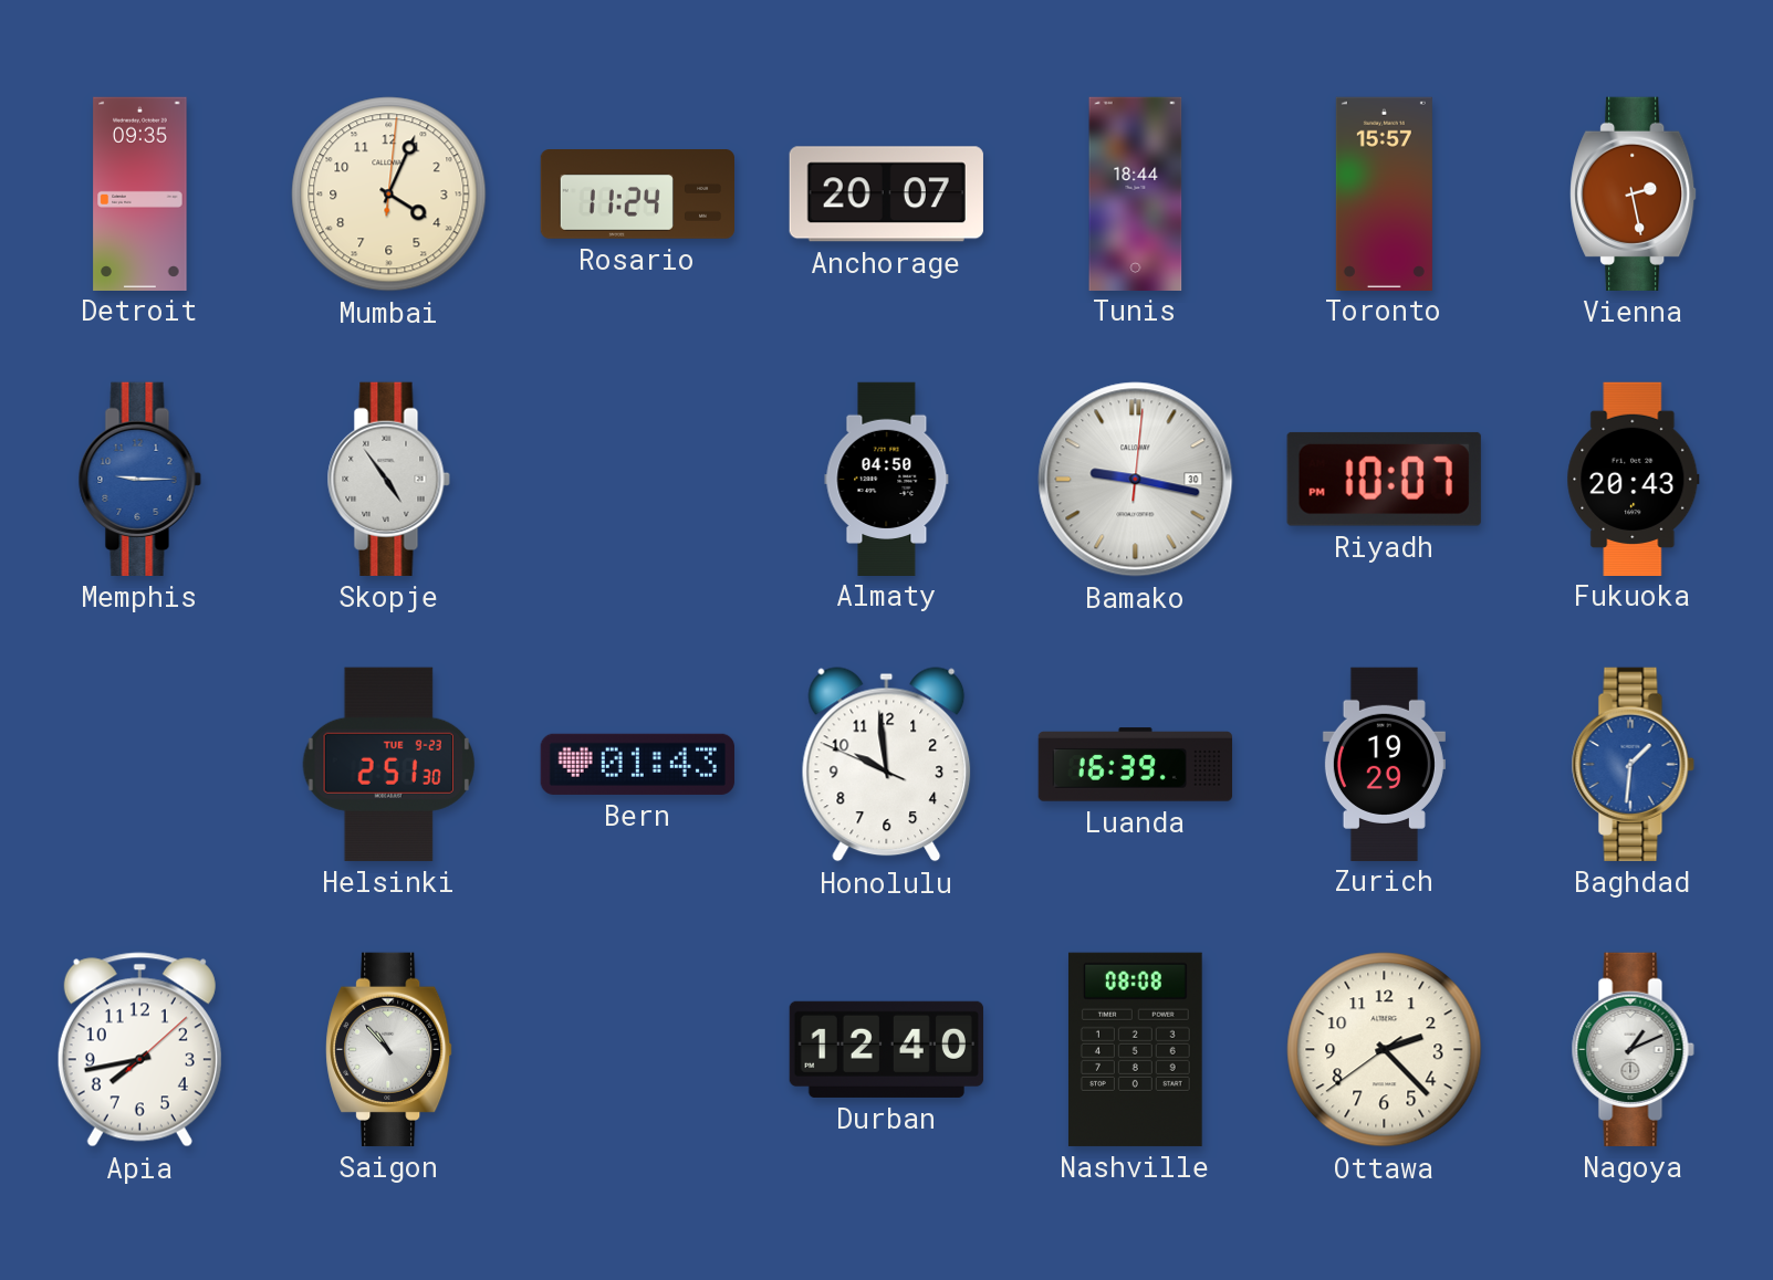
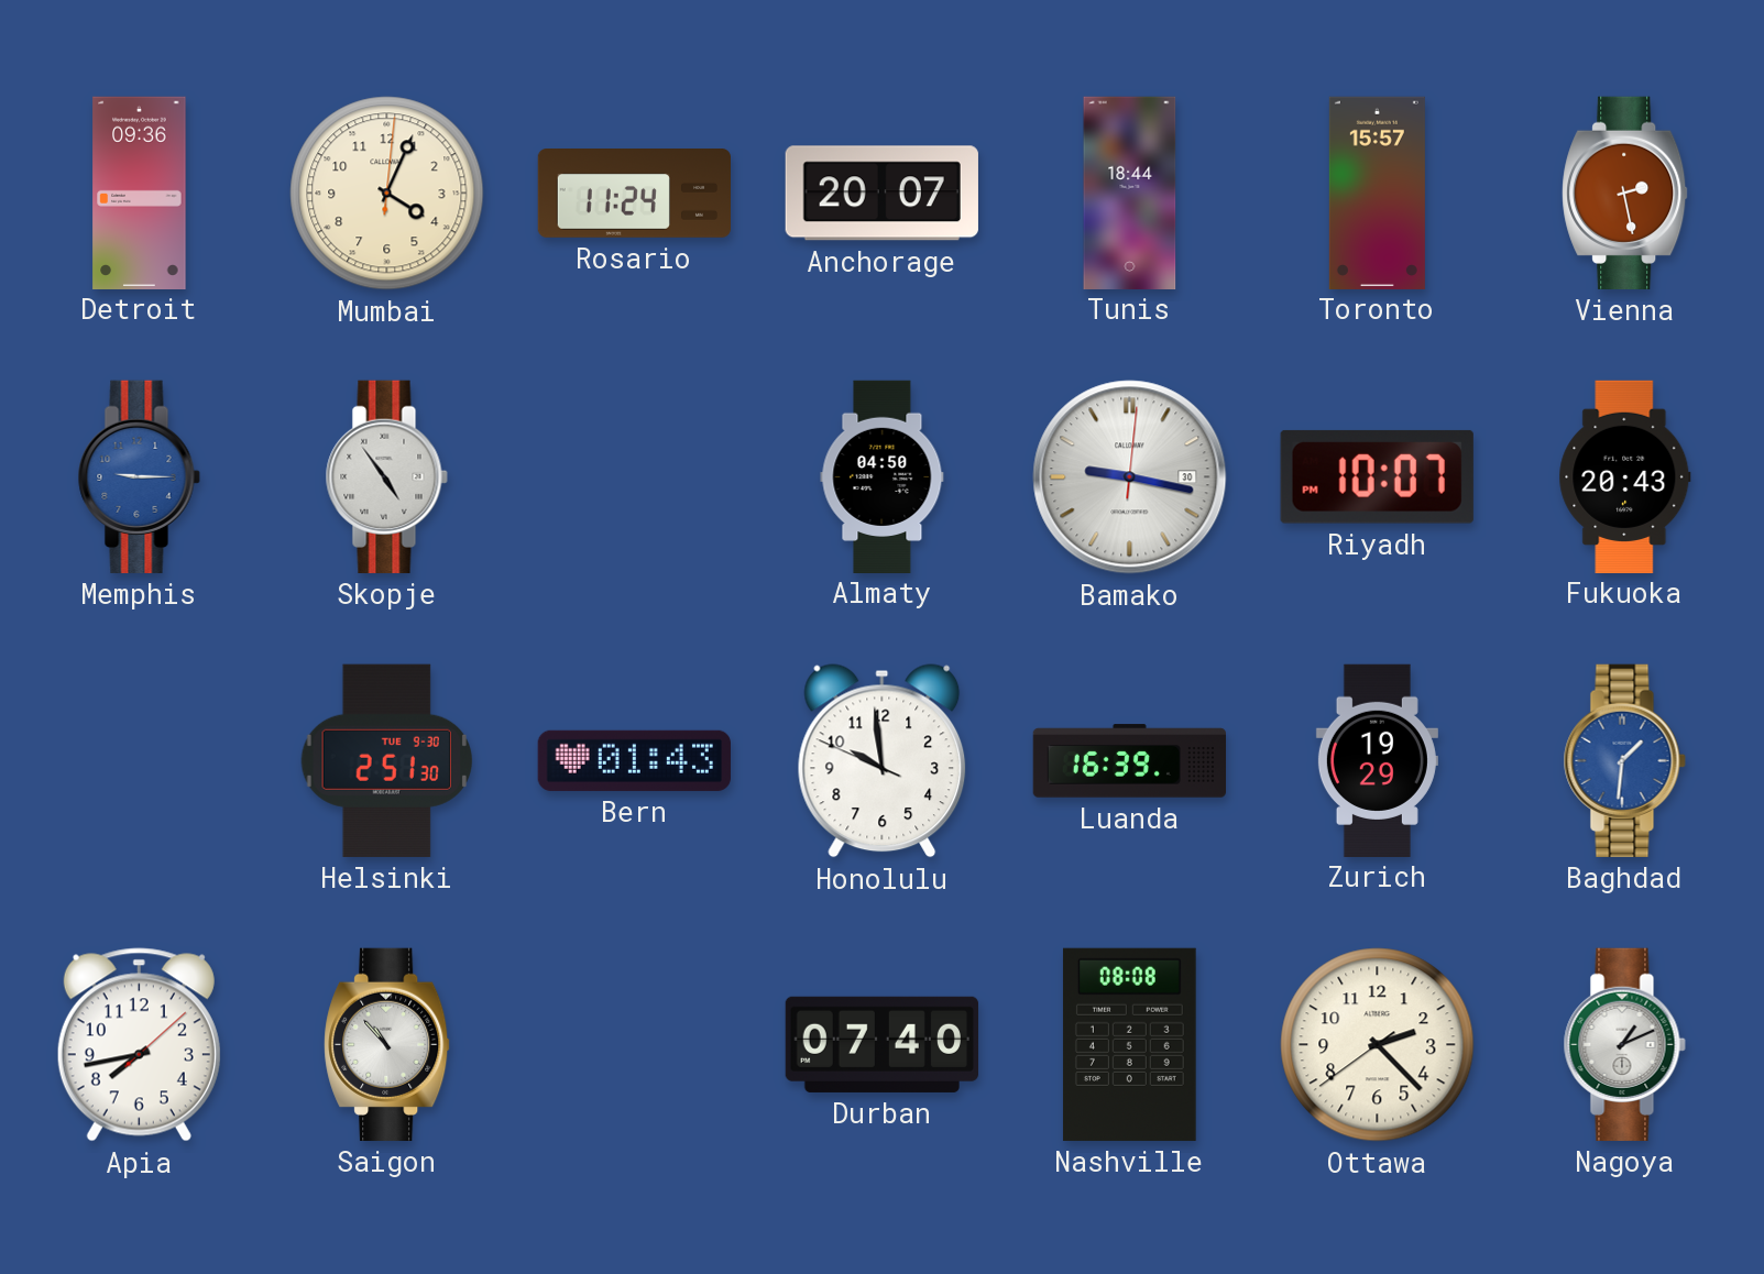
Detroit: 09:35 -> 09:36 (140, 193)
Helsinki date: TUE 9-23 -> TUE 9-30 (386, 760)
Durban: 12:40 -> 07:40 (881, 1044)
